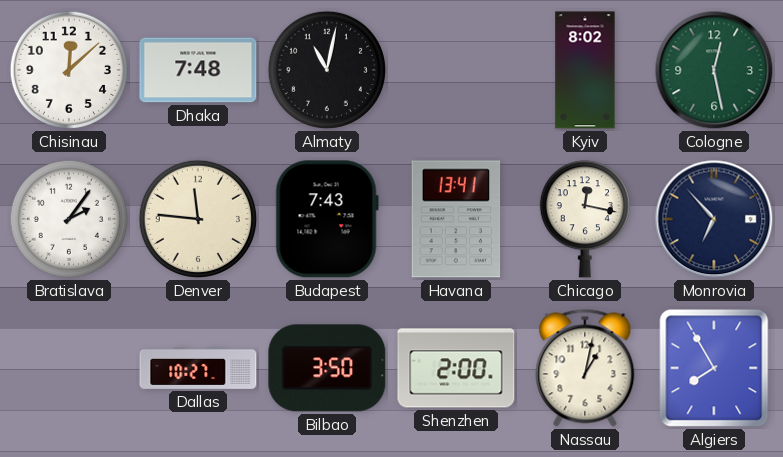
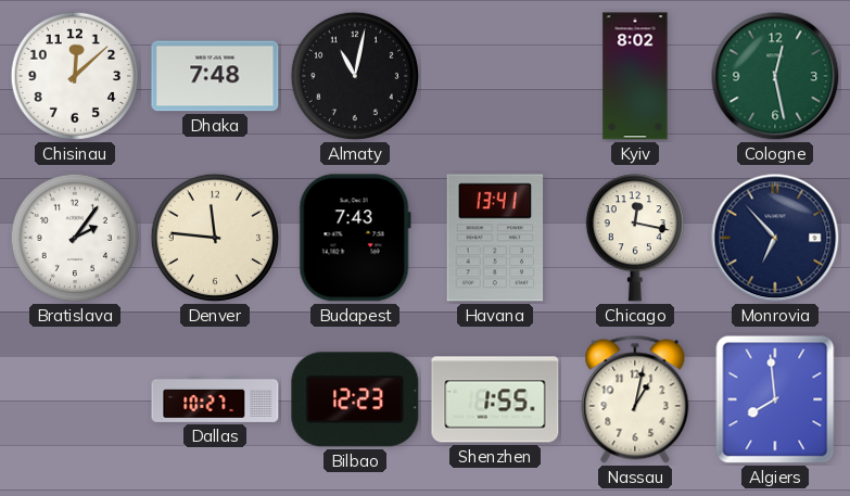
Bilbao: 3:50 -> 12:23 (355, 399)
Shenzhen: 2:00 -> 1:55 (495, 399)
Algiers: 7:55 -> 7:59 (775, 399)
